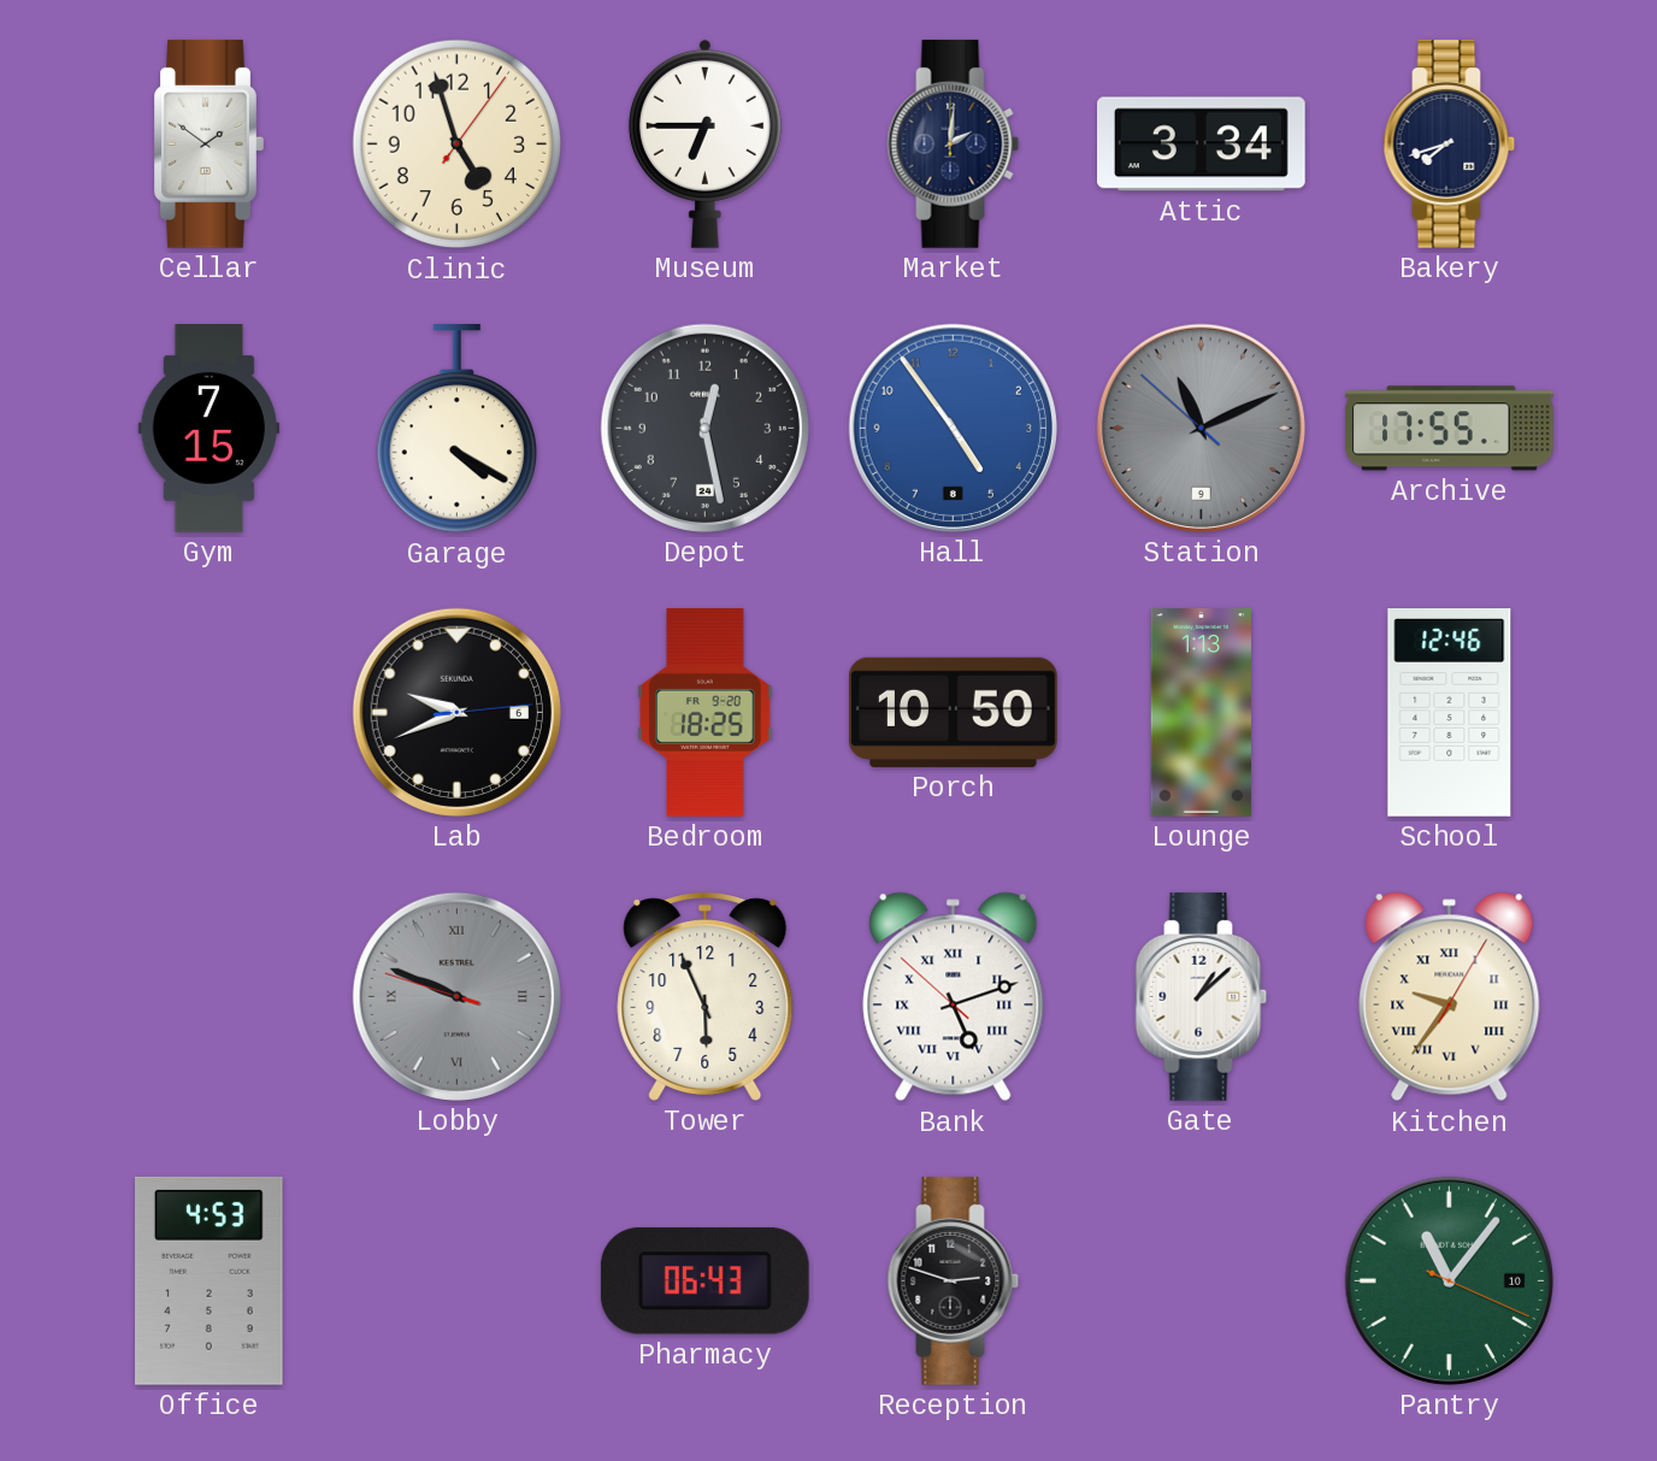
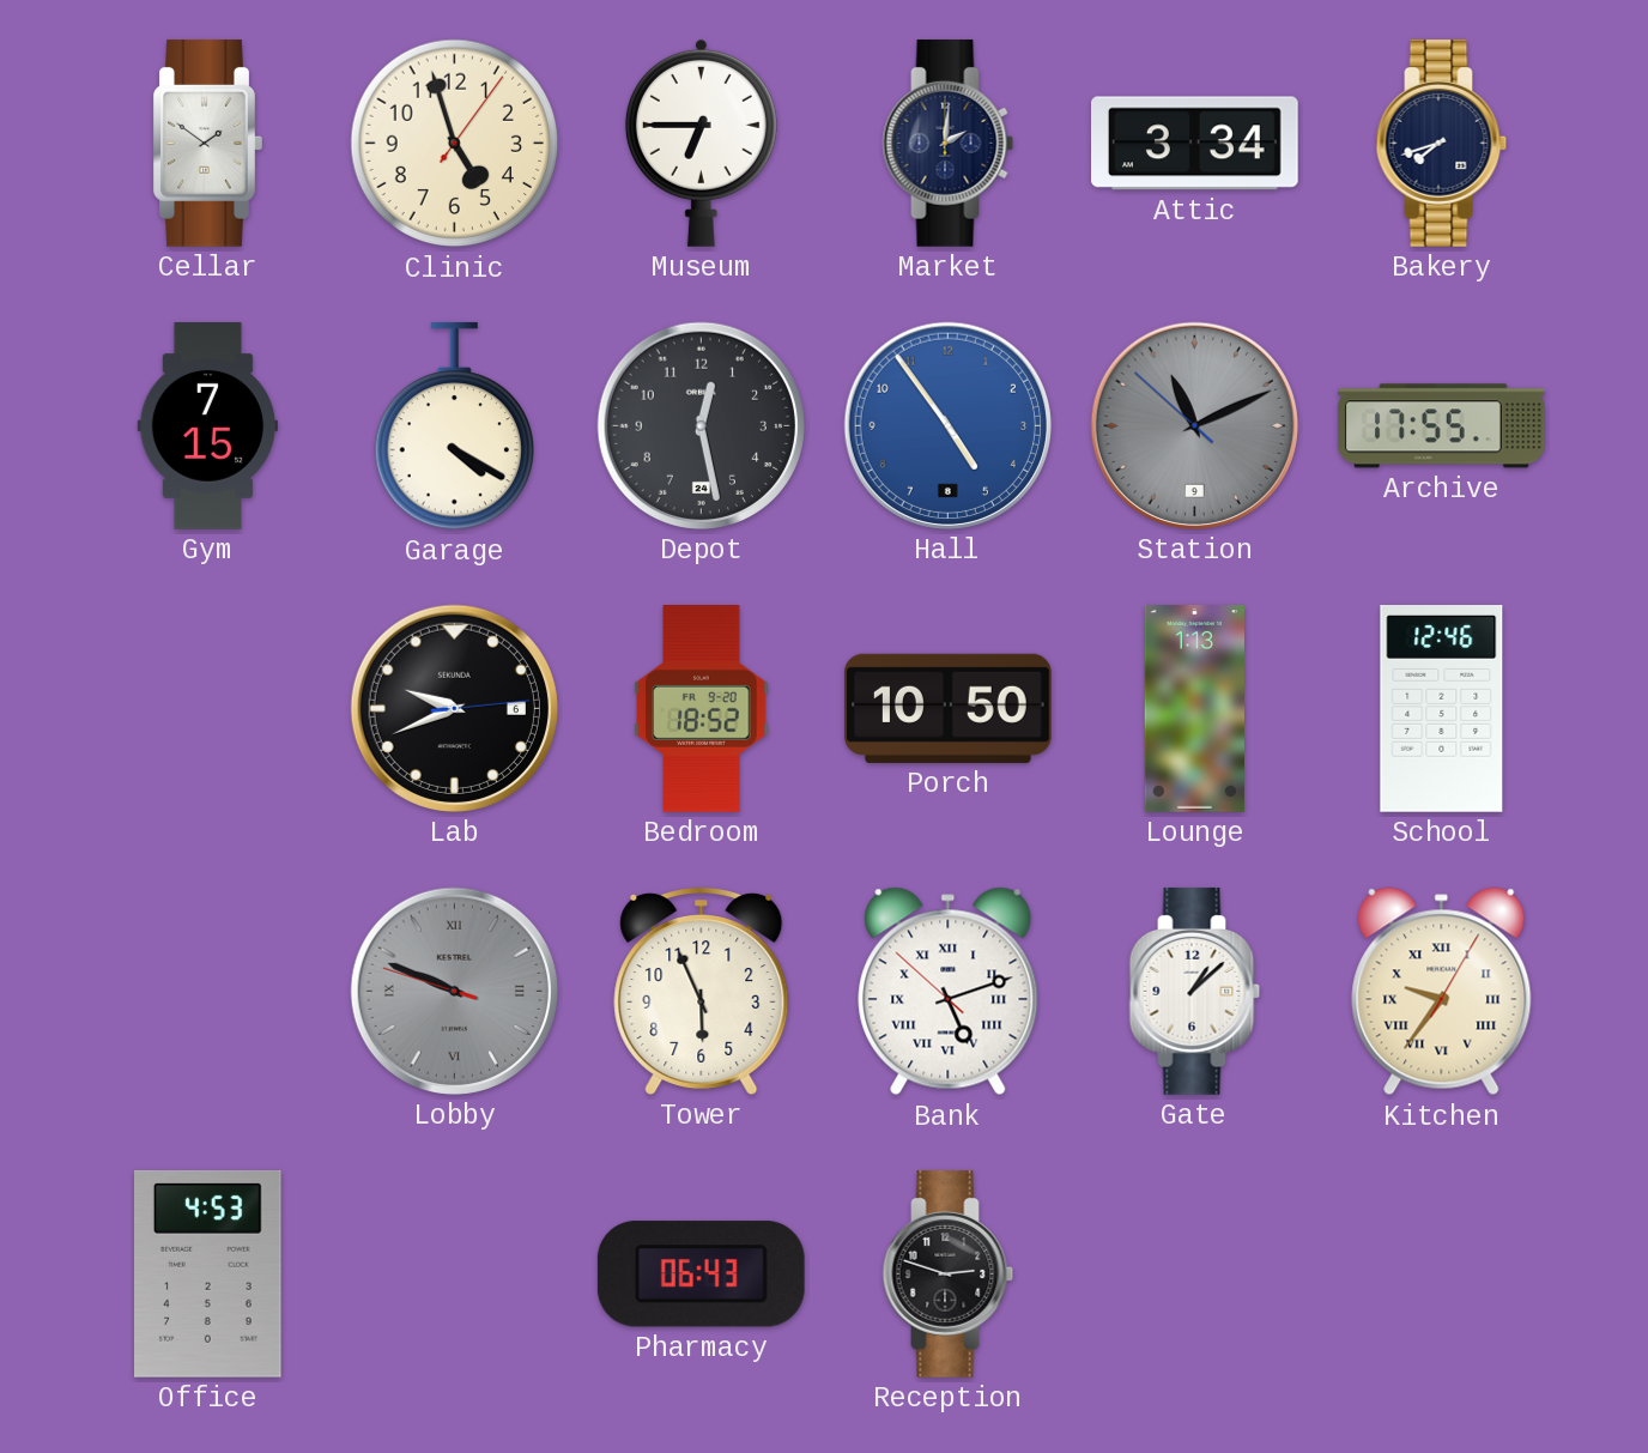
Bedroom: 18:25 -> 18:52 (702, 709)
Pantry: 11:06 -> none (1449, 1280)
